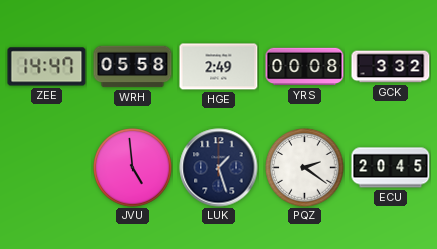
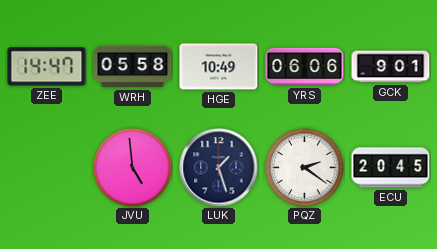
HGE: 2:49 -> 10:49 (219, 67)
YRS: 00:08 -> 06:06 (305, 67)
GCK: 3:32 -> 9:01 (391, 67)
